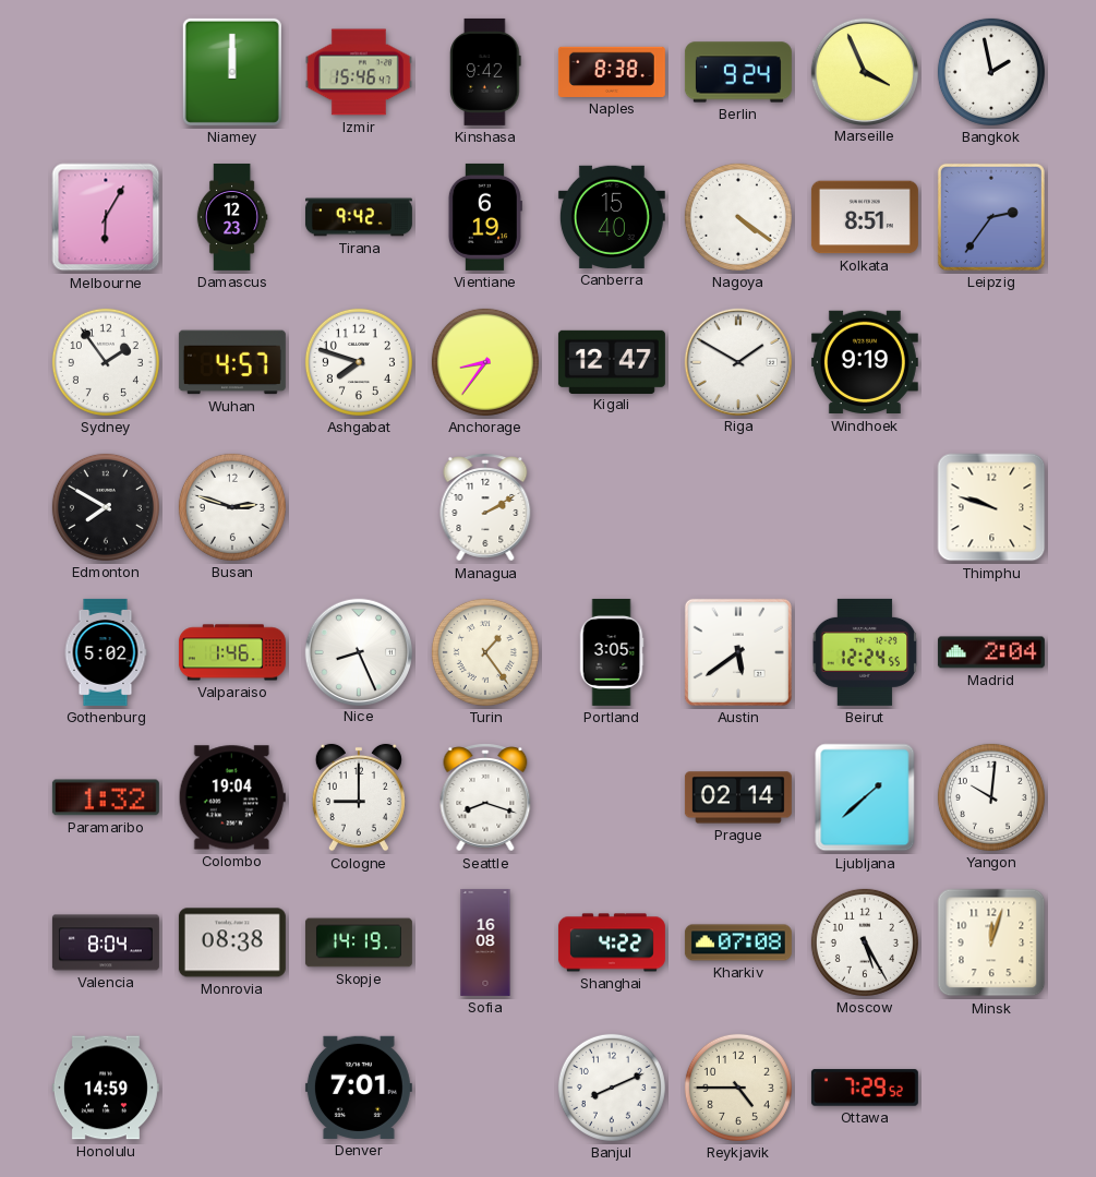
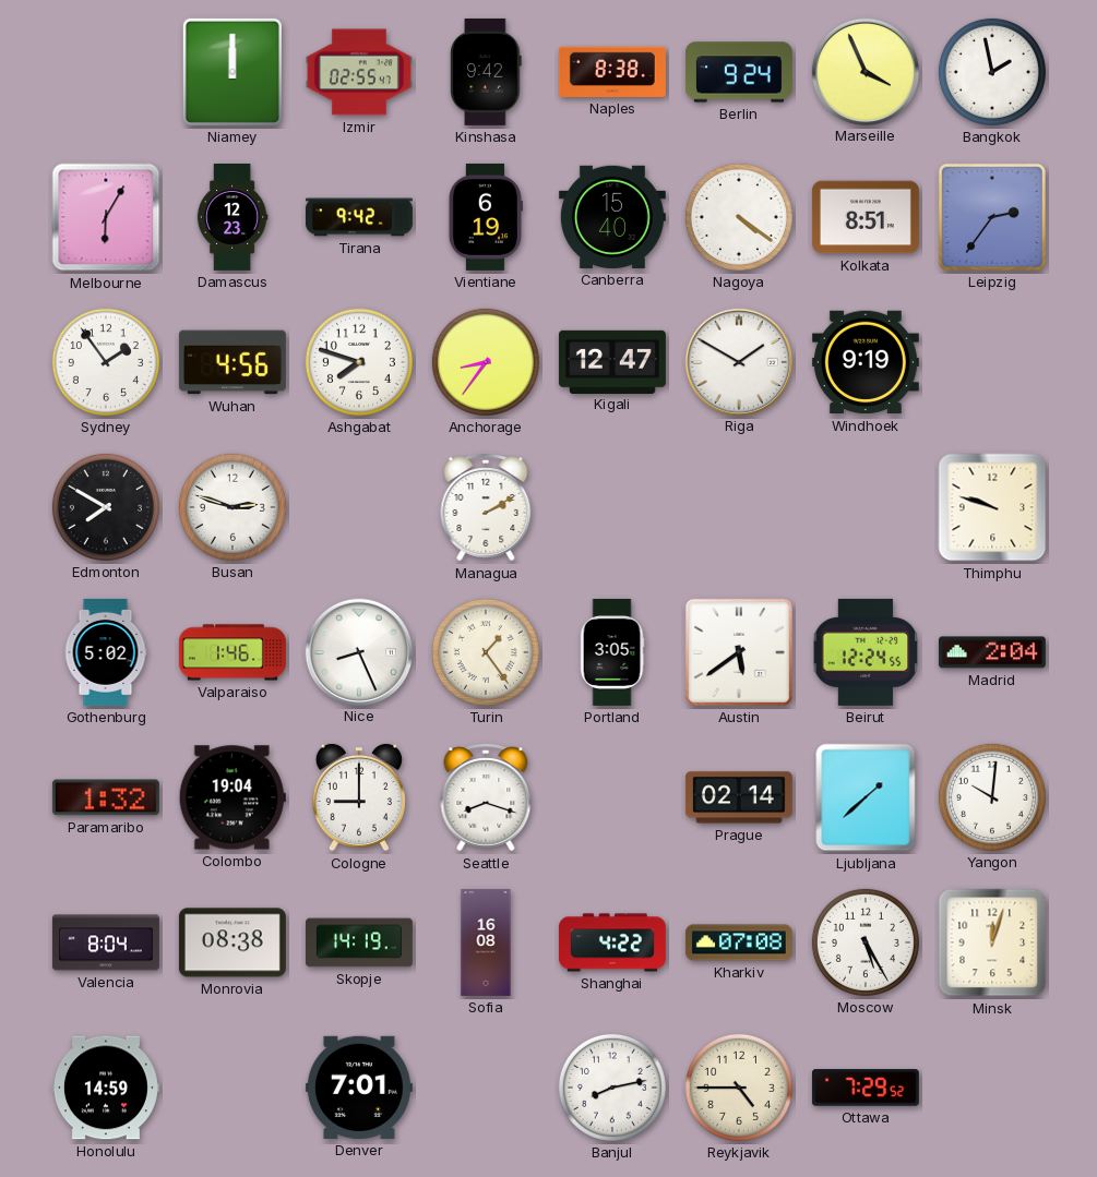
Izmir: 15:46 -> 02:55 (359, 72)
Wuhan: 4:57 -> 4:56 (232, 362)
Banjul: 8:11 -> 8:13 (612, 1088)
